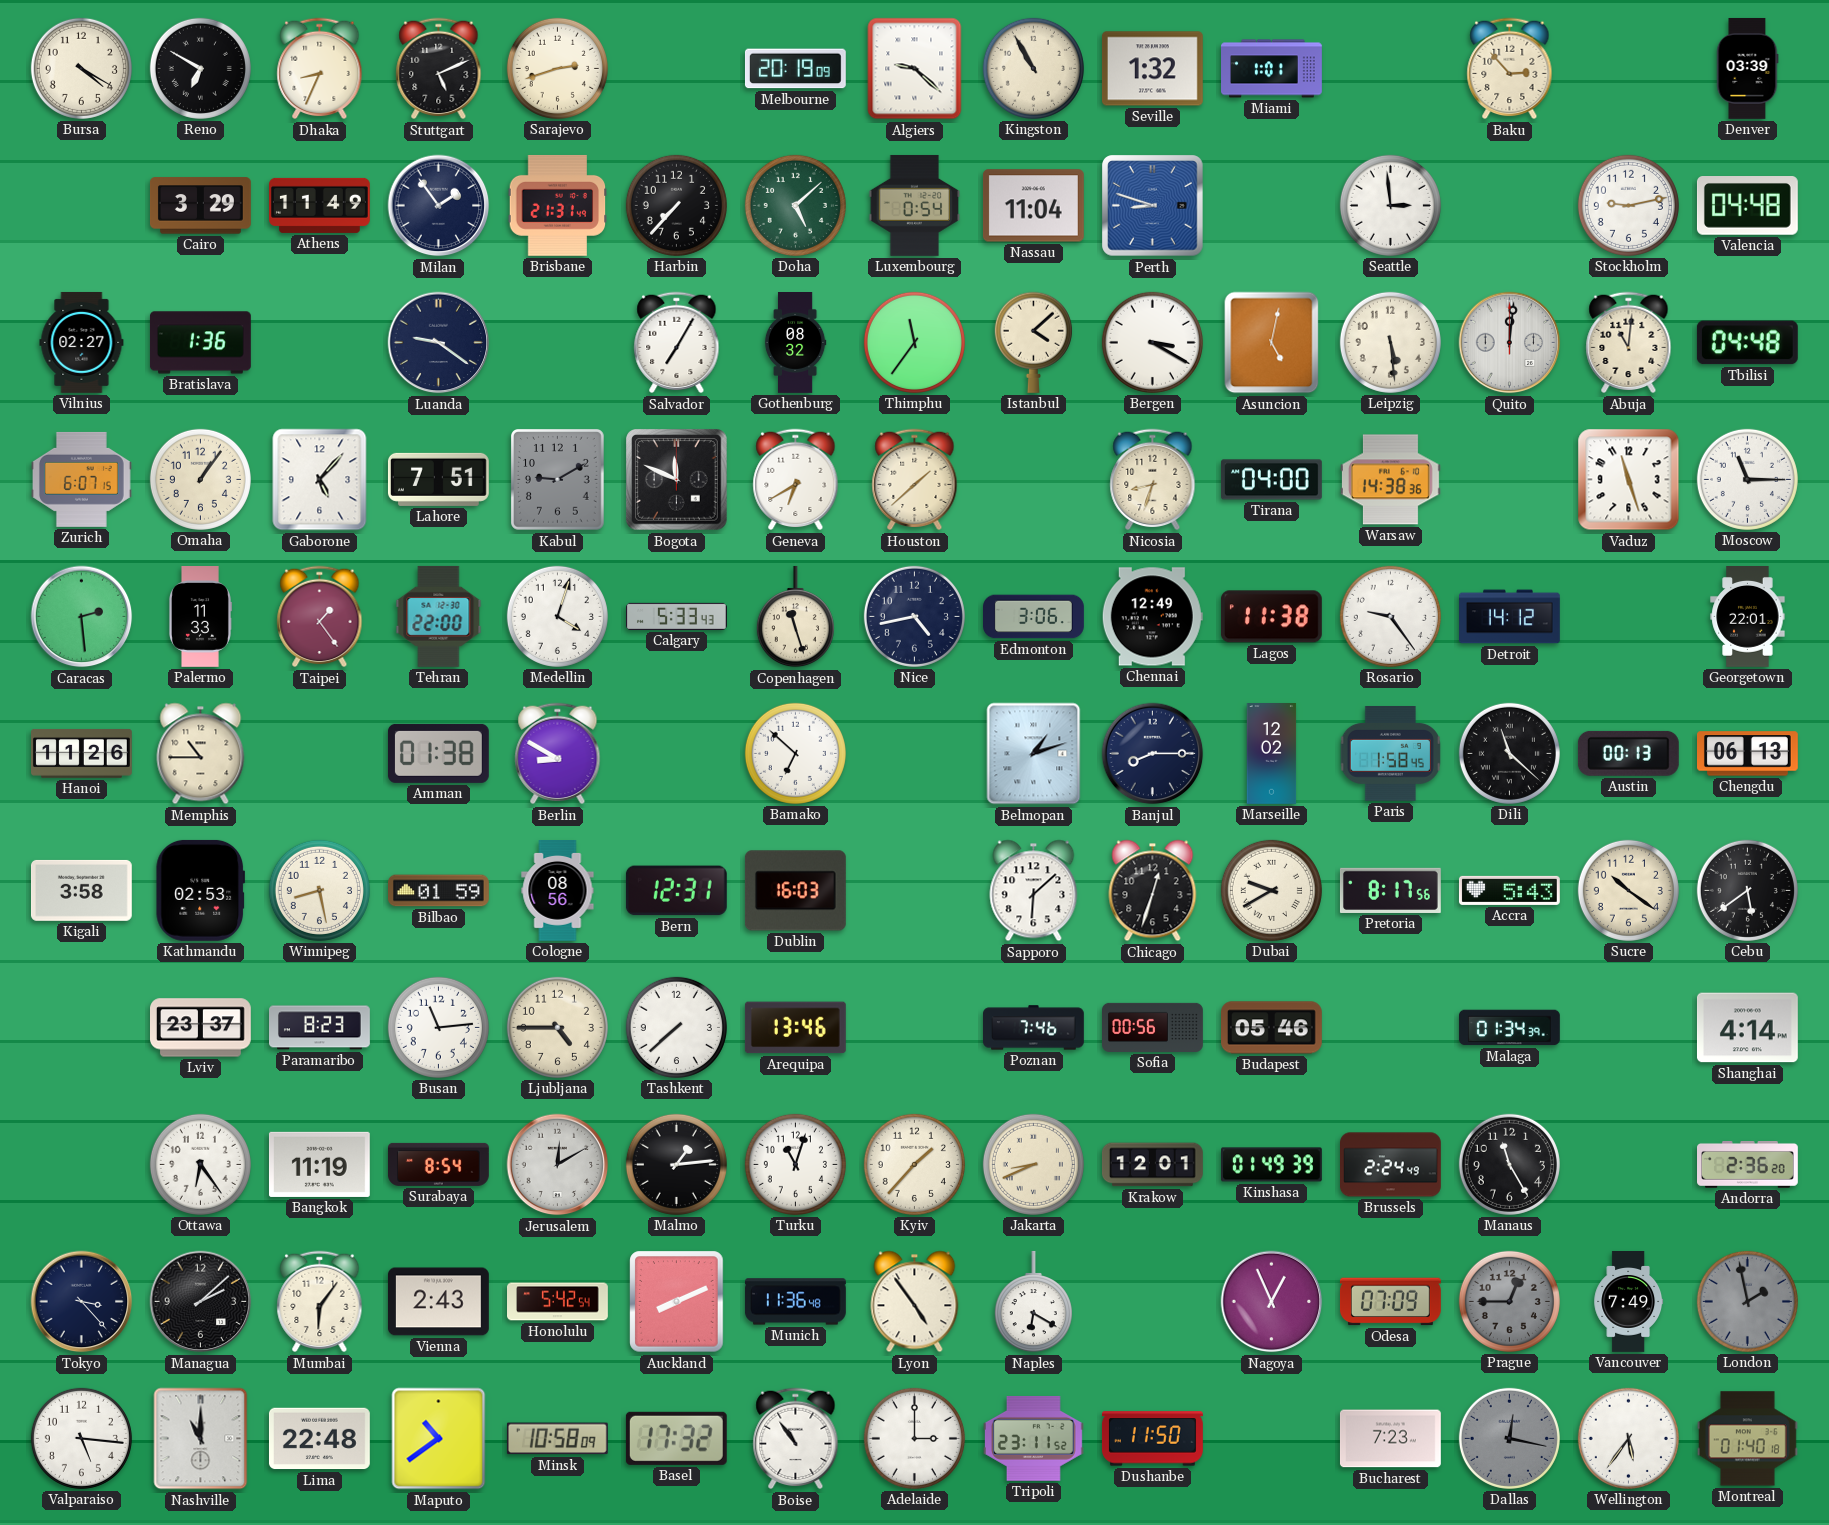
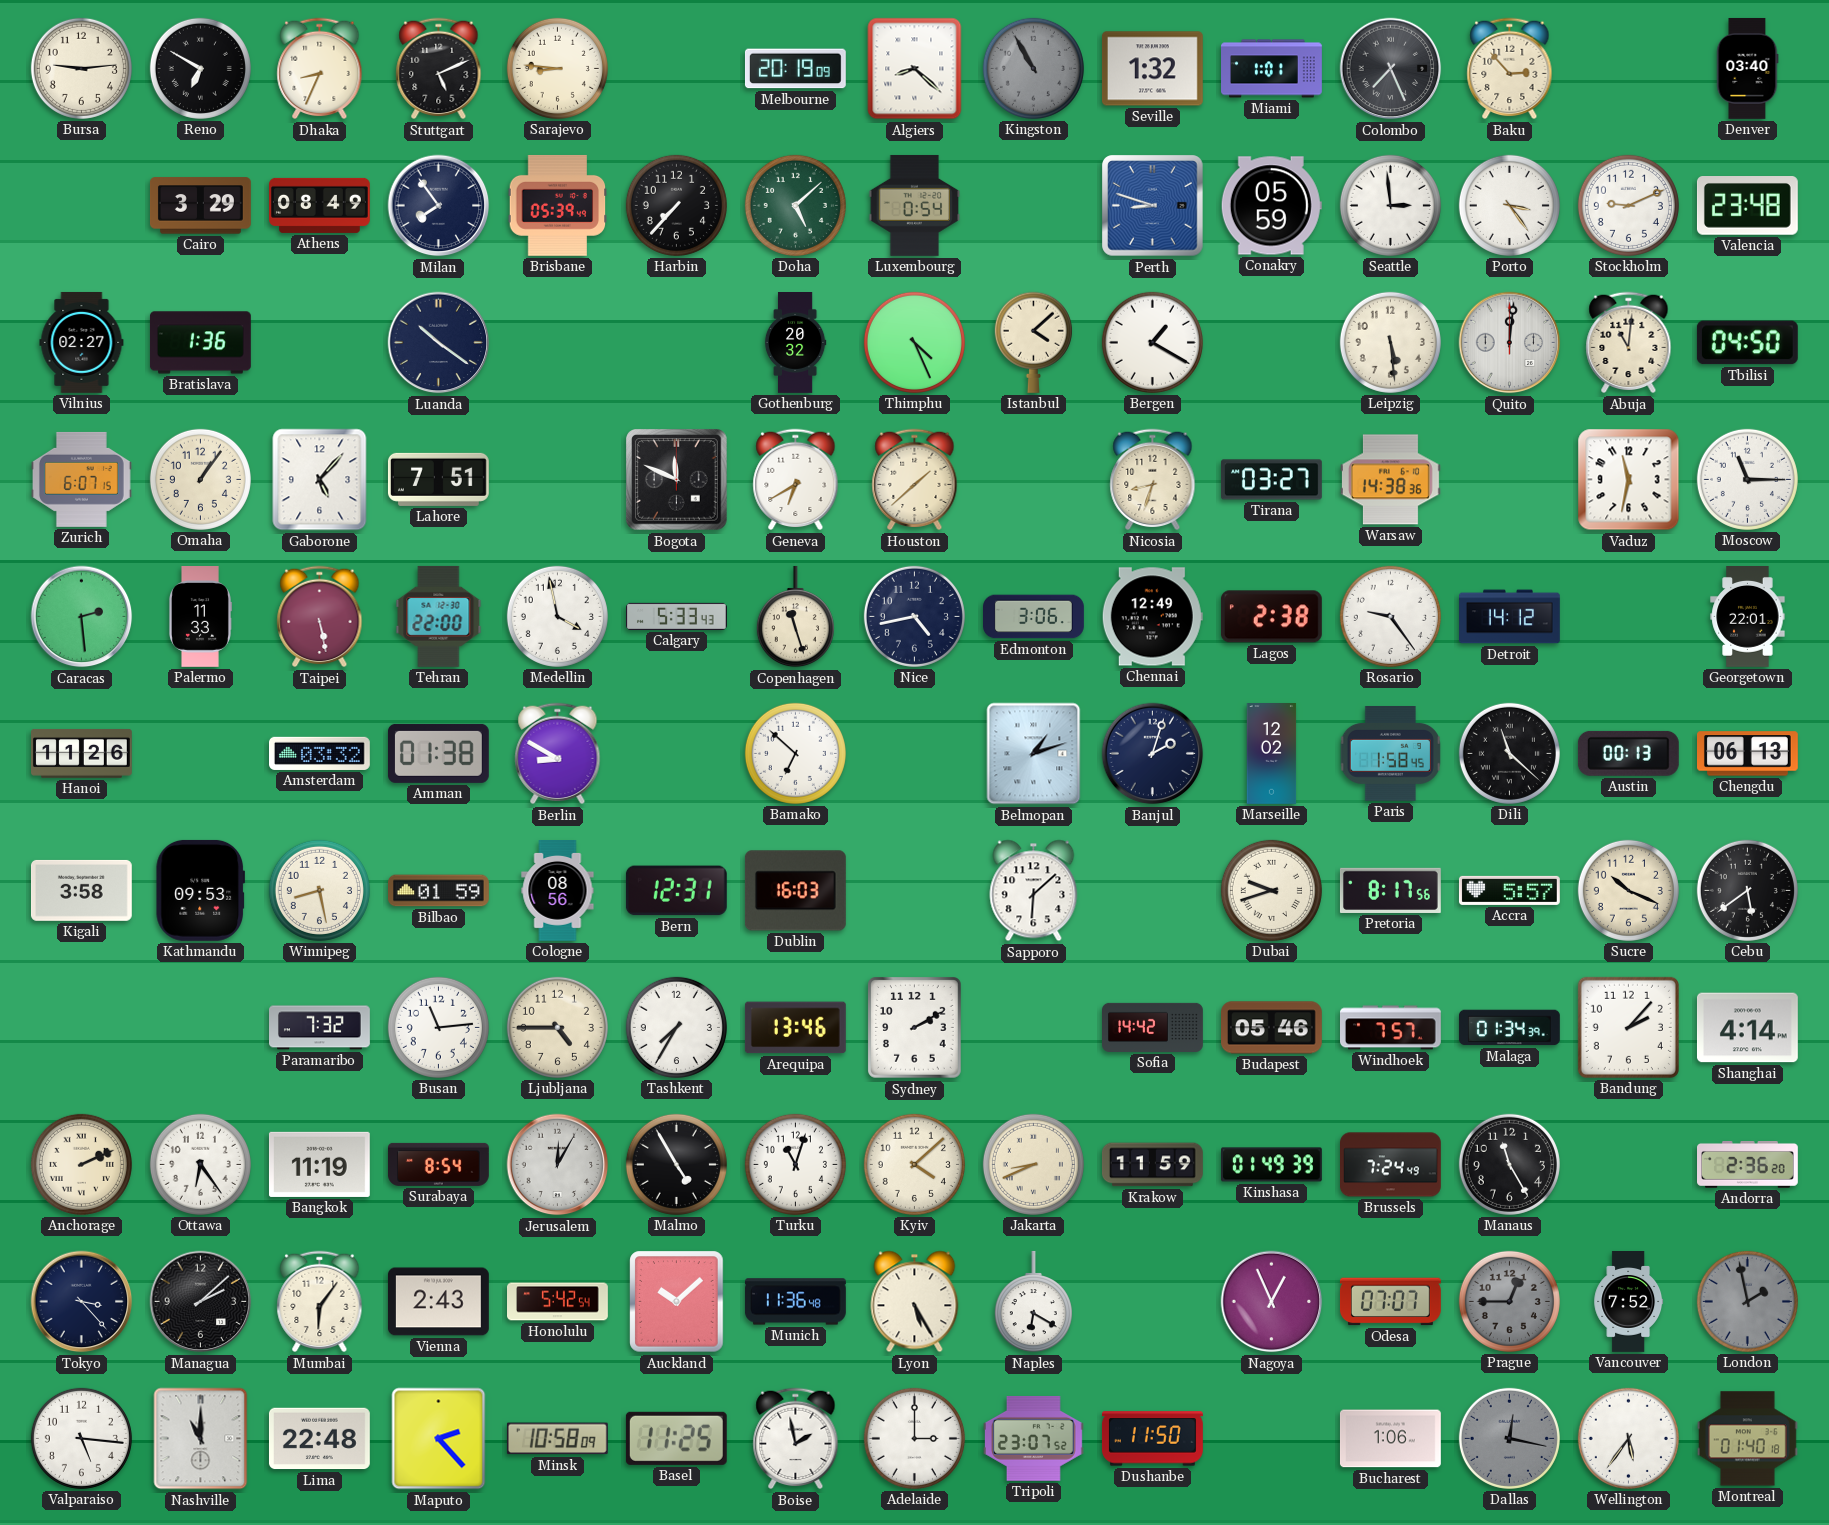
Bursa: 4:20 -> 9:14 (81, 68)
Sarajevo: 2:42 -> 8:46 (557, 68)
Algiers: 9:22 -> 8:22 (915, 69)
Kingston dial: cream -> grey (1033, 68)
Colombo: none -> 7:26 (1391, 69)
Denver: 03:39 -> 03:40 (1748, 69)
Athens: 11:49 -> 08:49 (320, 205)
Milan: 1:54 -> 7:54 (439, 206)
Brisbane: 21:31 -> 05:39 (558, 205)
Nassau: 11:04 -> none (1033, 206)
Conakry: none -> 05:59 (1271, 206)
Porto: none -> 3:24 (1509, 205)
Stockholm: 9:13 -> 9:11 (1628, 205)
Valencia: 04:48 -> 23:48 (1747, 206)
Luanda: 9:21 -> 10:21 (439, 343)
Salvador: 7:05 -> none (677, 343)
Gothenburg: 08:32 -> 20:32 (795, 343)
Thimphu: 11:36 -> 4:26 (914, 342)
Bergen: 3:20 -> 1:20 (1152, 342)
Asuncion: 5:02 -> none (1272, 343)
Tbilisi: 04:48 -> 04:50 (1747, 343)
Kabul: 9:10 -> none (558, 480)
Tirana: 04:00 -> 03:27 (1271, 480)
Vaduz: 11:27 -> 11:32 (1629, 480)
Taipei: 1:24 -> 5:28 (320, 617)
Medellin: 4:03 -> 3:58 (557, 616)
Lagos: 11:38 -> 2:38 (1271, 617)
Memphis: 10:45 -> none (201, 754)
Amsterdam: none -> 03:32 (320, 753)
Banjul: 8:15 -> 2:03 (1153, 754)
Kathmandu: 02:53 -> 09:53 (200, 890)
Chicago: 12:33 -> none (1153, 891)
Dubai: 9:40 -> 9:42 (1271, 890)
Accra: 5:43 -> 5:57 (1509, 890)
Sucre: 10:21 -> 10:19 (1628, 890)
Lviv: 23:37 -> none (201, 1028)
Paramaribo: 8:23 -> 7:32 (320, 1028)
Tashkent: 7:38 -> 7:35 (676, 1027)
Sydney: none -> 2:10 (915, 1028)
Poznan: 7:46 -> none (1034, 1028)
Sofia: 00:56 -> 14:42 (1153, 1027)
Windhoek: none -> 7:57 (1391, 1028)
Bandung: none -> 2:07 (1628, 1027)
Anchorage: none -> 2:11 (81, 1164)
Jerusalem: 12:10 -> 12:05 (558, 1165)
Malmo: 1:14 -> 4:55 (676, 1164)
Kyiv: 1:37 -> 4:08 (914, 1164)
Krakow: 12:01 -> 11:59 (1152, 1165)
Brussels: 2:24 -> 7:24 (1391, 1165)
Auckland: 8:11 -> 10:08 (677, 1302)
Lyon: 4:54 -> 5:25 (915, 1302)
Odesa: 07:09 -> 07:07 (1390, 1302)
Vancouver: 7:49 -> 7:52 (1629, 1302)
Maputo: 10:39 -> 2:23 (439, 1439)
Basel: 17:32 -> 11:25 (676, 1438)
Boise: 10:54 -> 1:58 (796, 1439)
Tripoli: 23:11 -> 23:07 (1033, 1438)
Bucharest: 7:23 -> 1:06 (1390, 1439)
